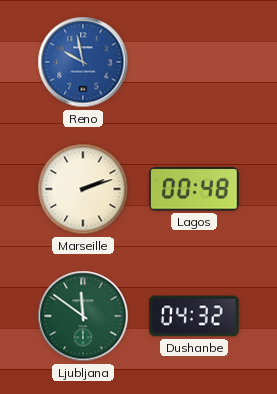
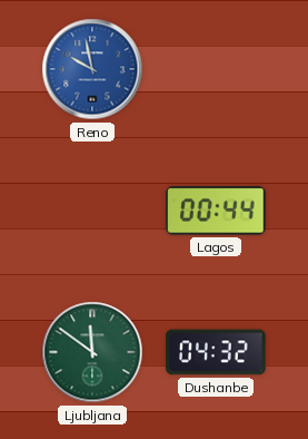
Marseille: 2:12 -> none (83, 189)
Lagos: 00:48 -> 00:44 (217, 211)
